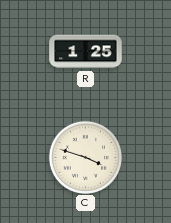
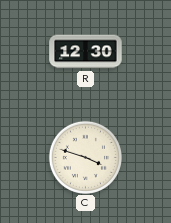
R: 1:25 -> 12:30 (86, 52)
